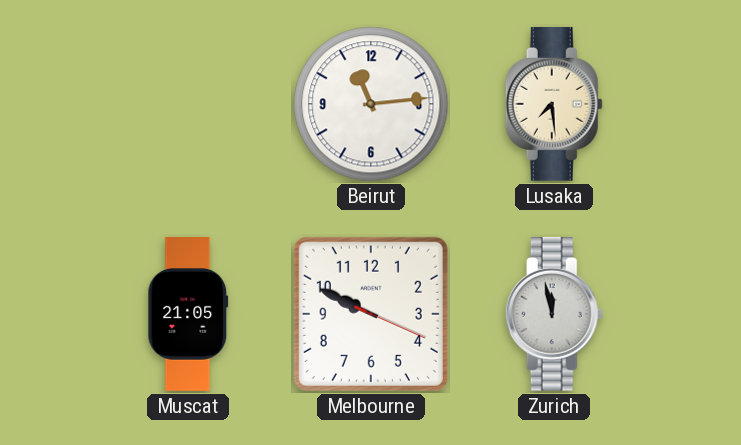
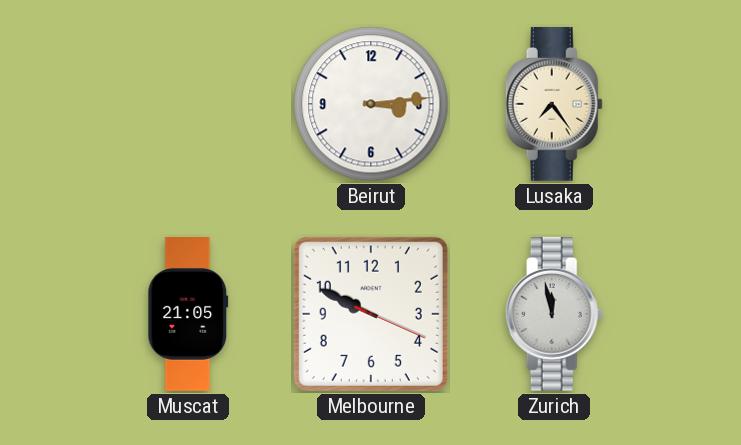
Beirut: 11:14 -> 3:14 (371, 104)
Lusaka: 7:29 -> 7:24 (554, 104)
